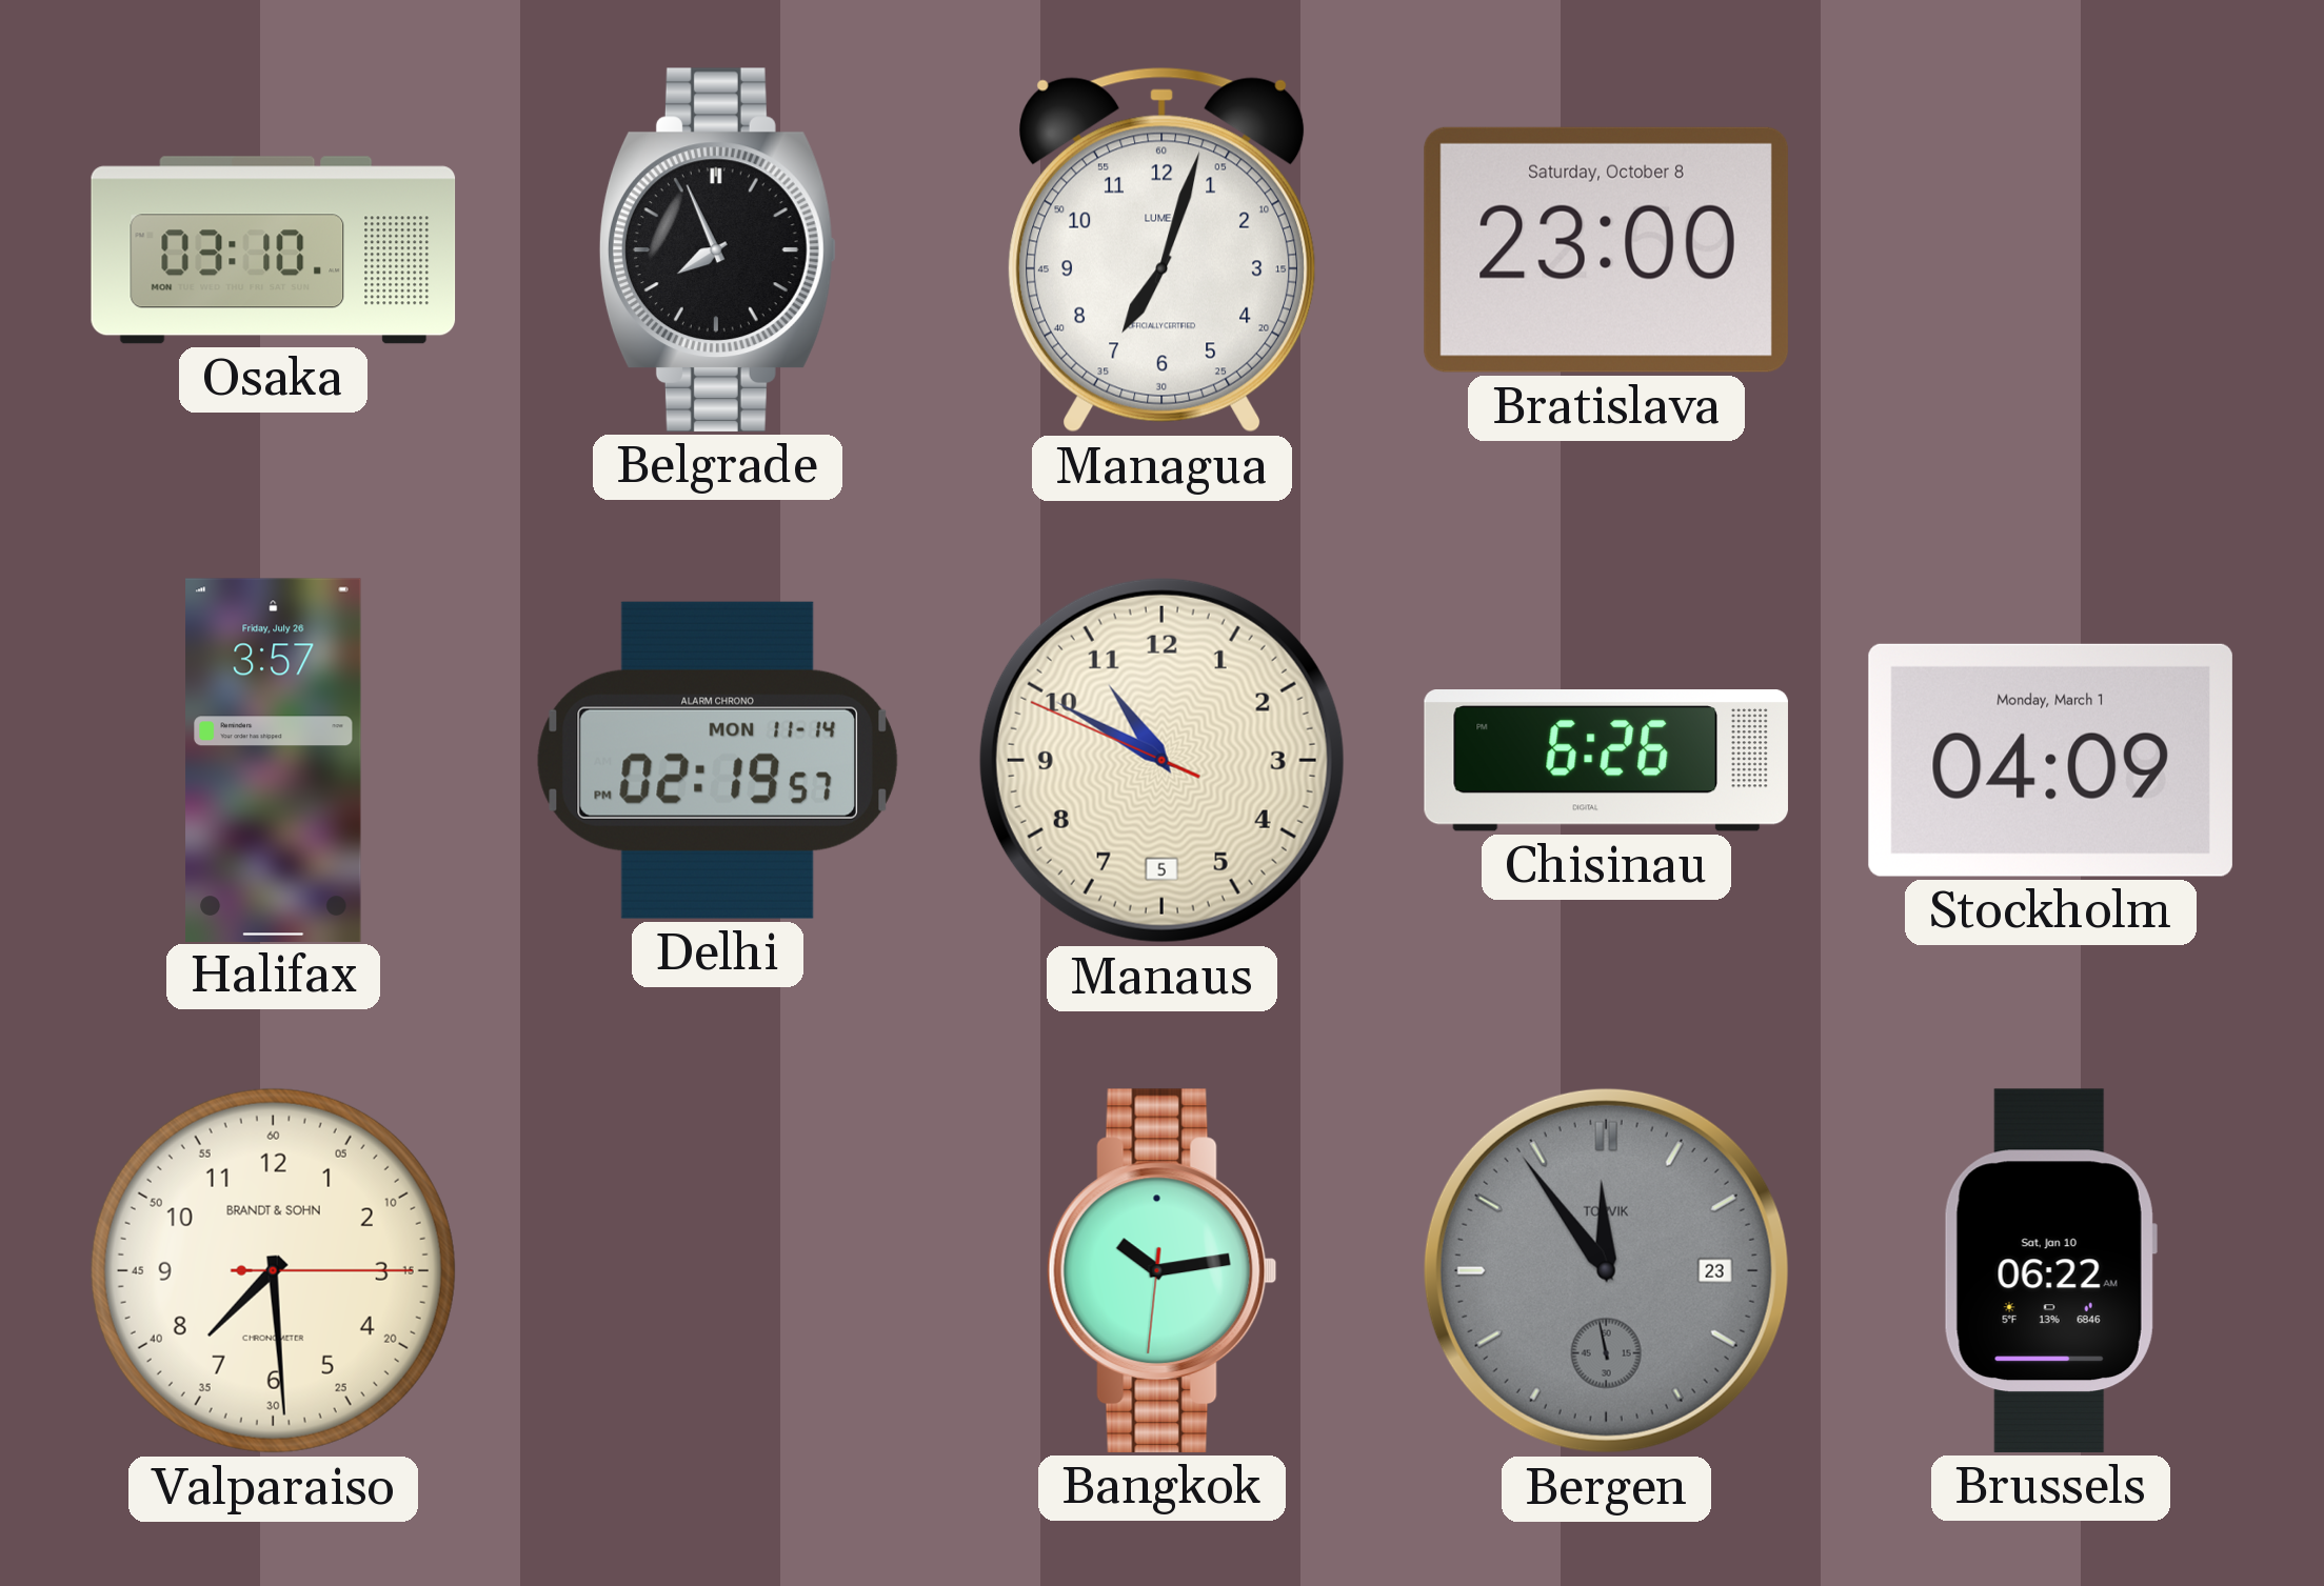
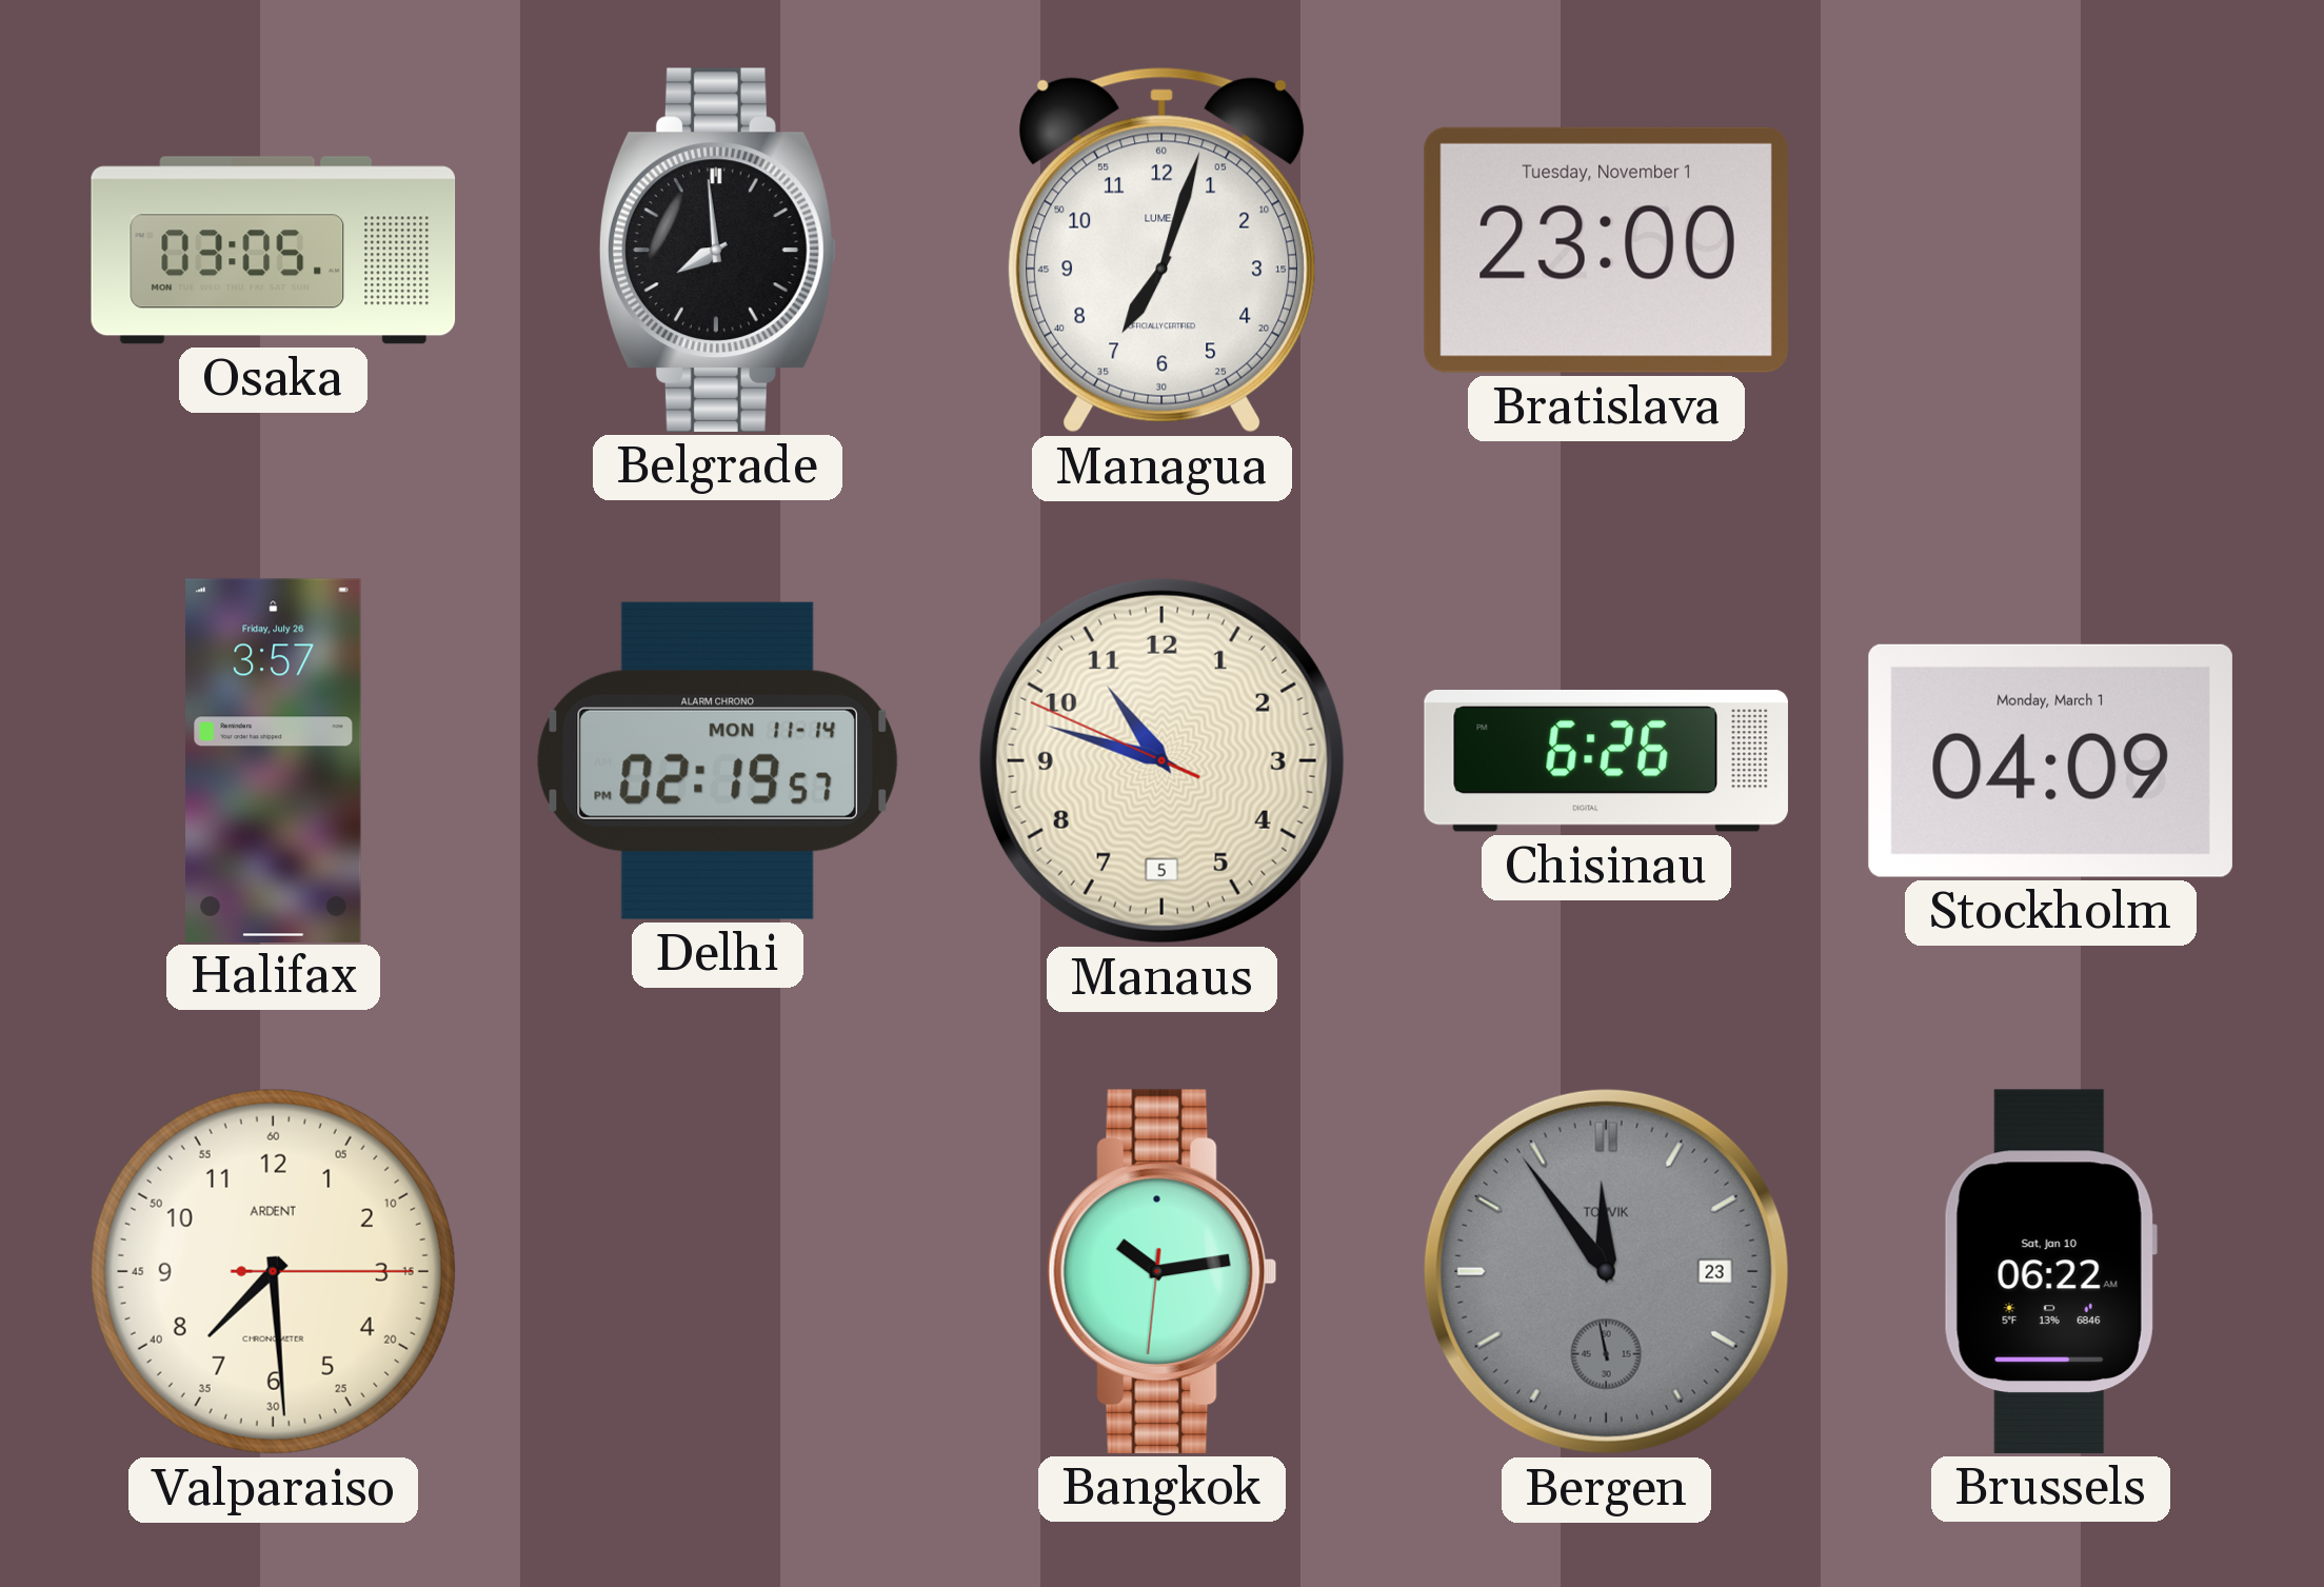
Osaka: 03:10 -> 03:05 (274, 251)
Belgrade: 7:56 -> 7:59 (717, 250)
Bratislava date: Saturday, October 8 -> Tuesday, November 1 (1606, 250)
Manaus: 10:49 -> 10:47 (1161, 760)
Valparaiso brand: BRANDT & SOHN -> ARDENT (273, 1271)
